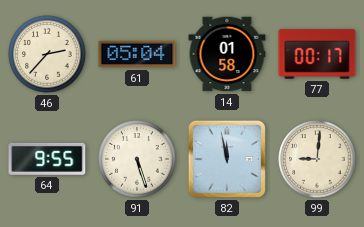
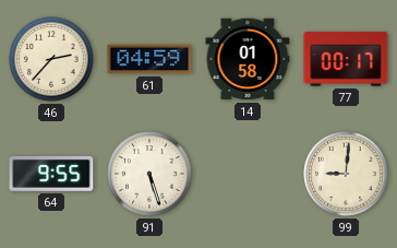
61: 05:04 -> 04:59 (149, 59)
82: 11:58 -> none (227, 159)
